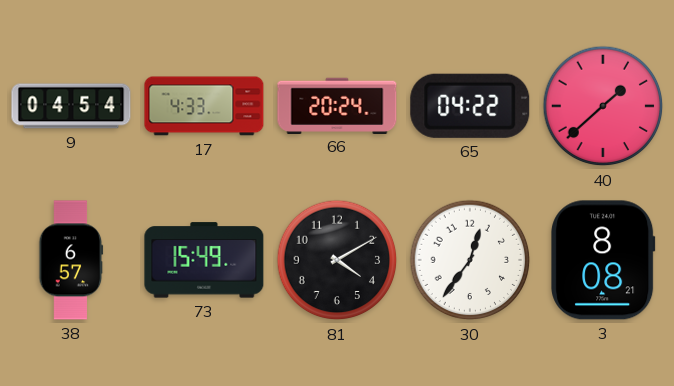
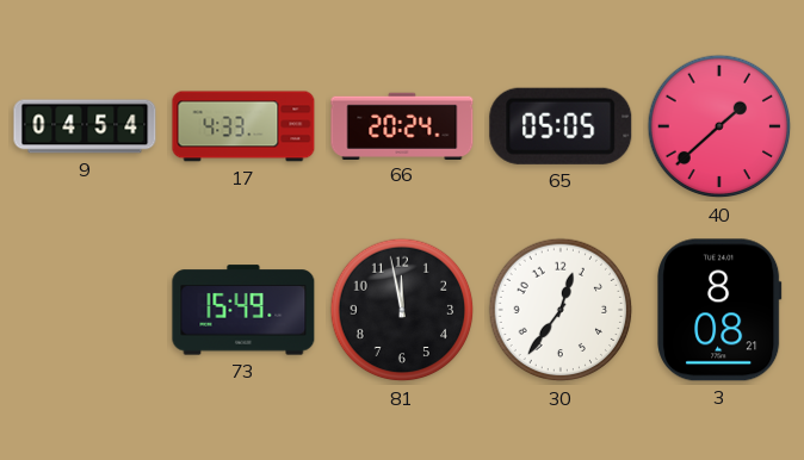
65: 04:22 -> 05:05 (561, 126)
38: 6:57 -> none (71, 260)
81: 4:10 -> 11:58 (402, 310)
